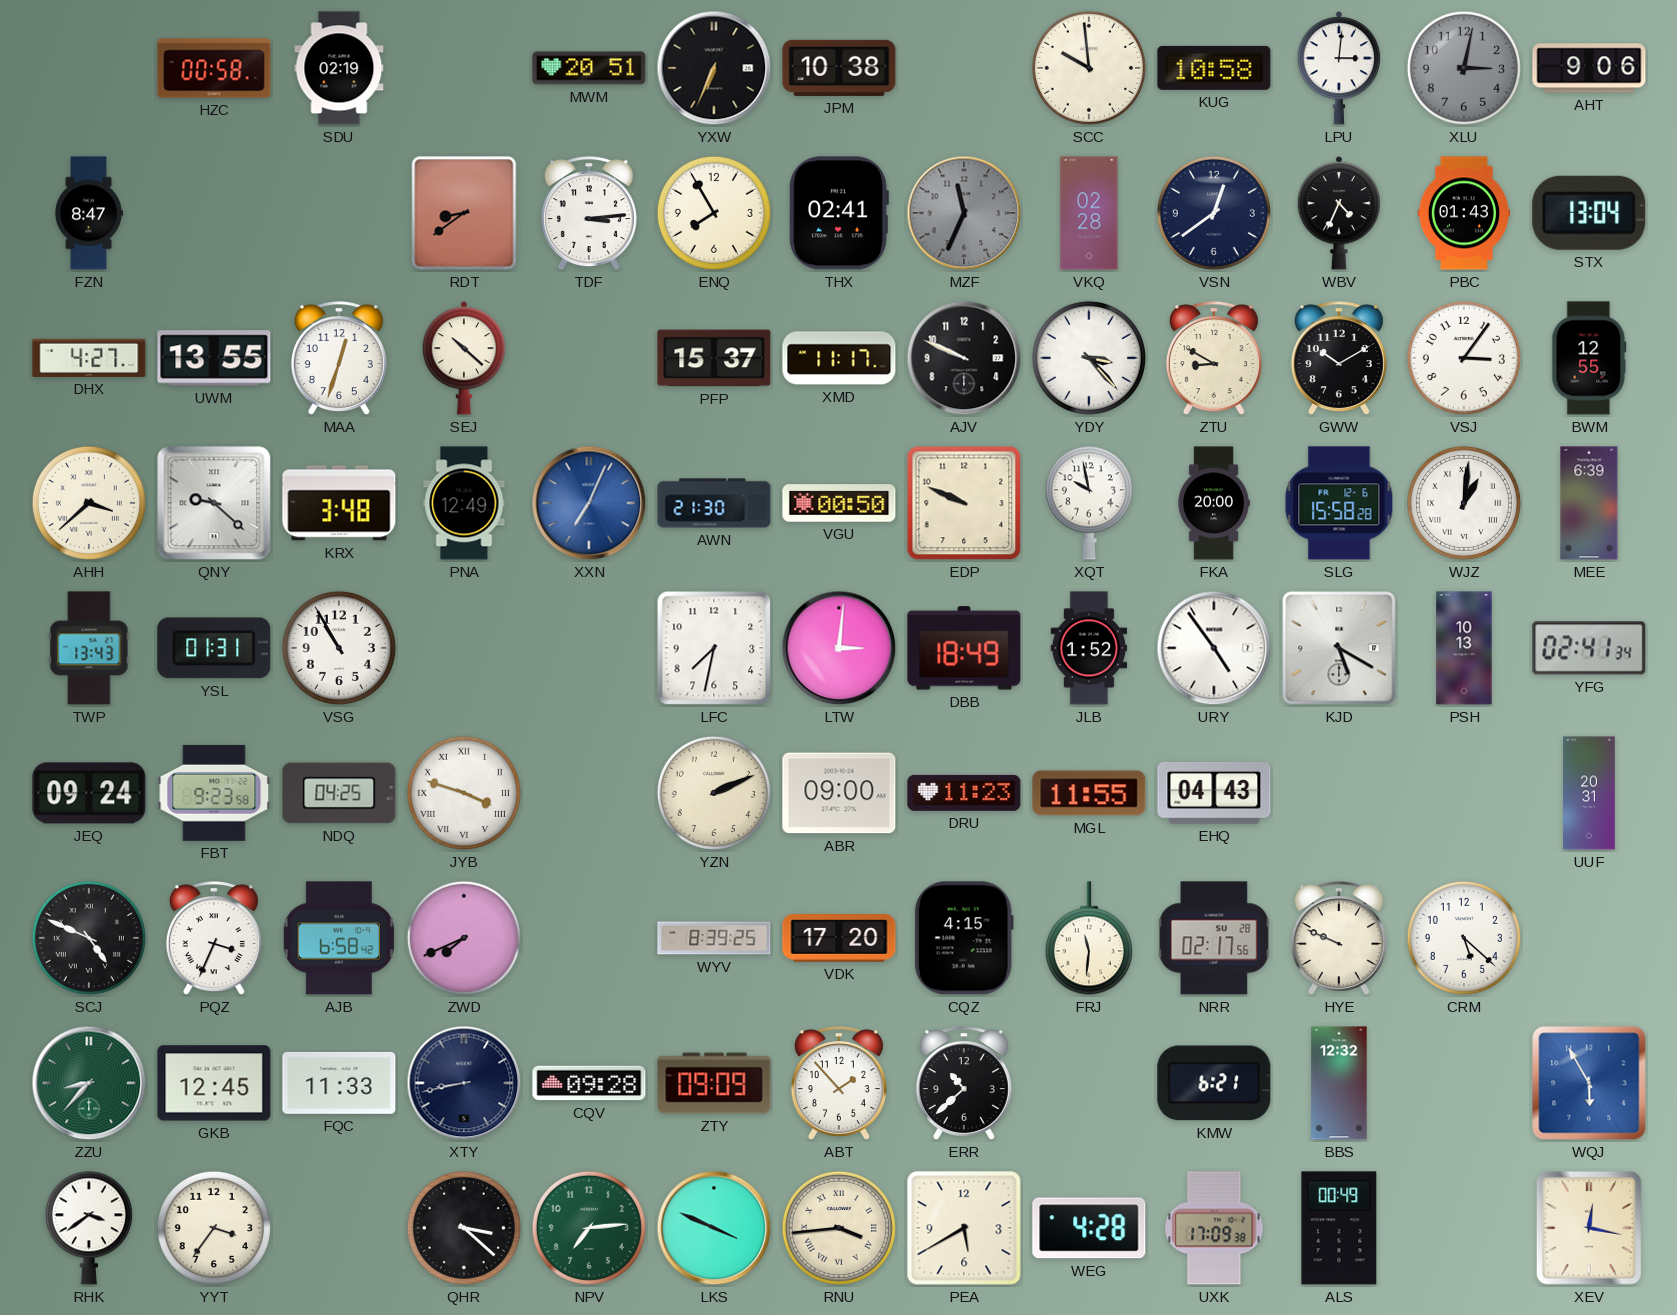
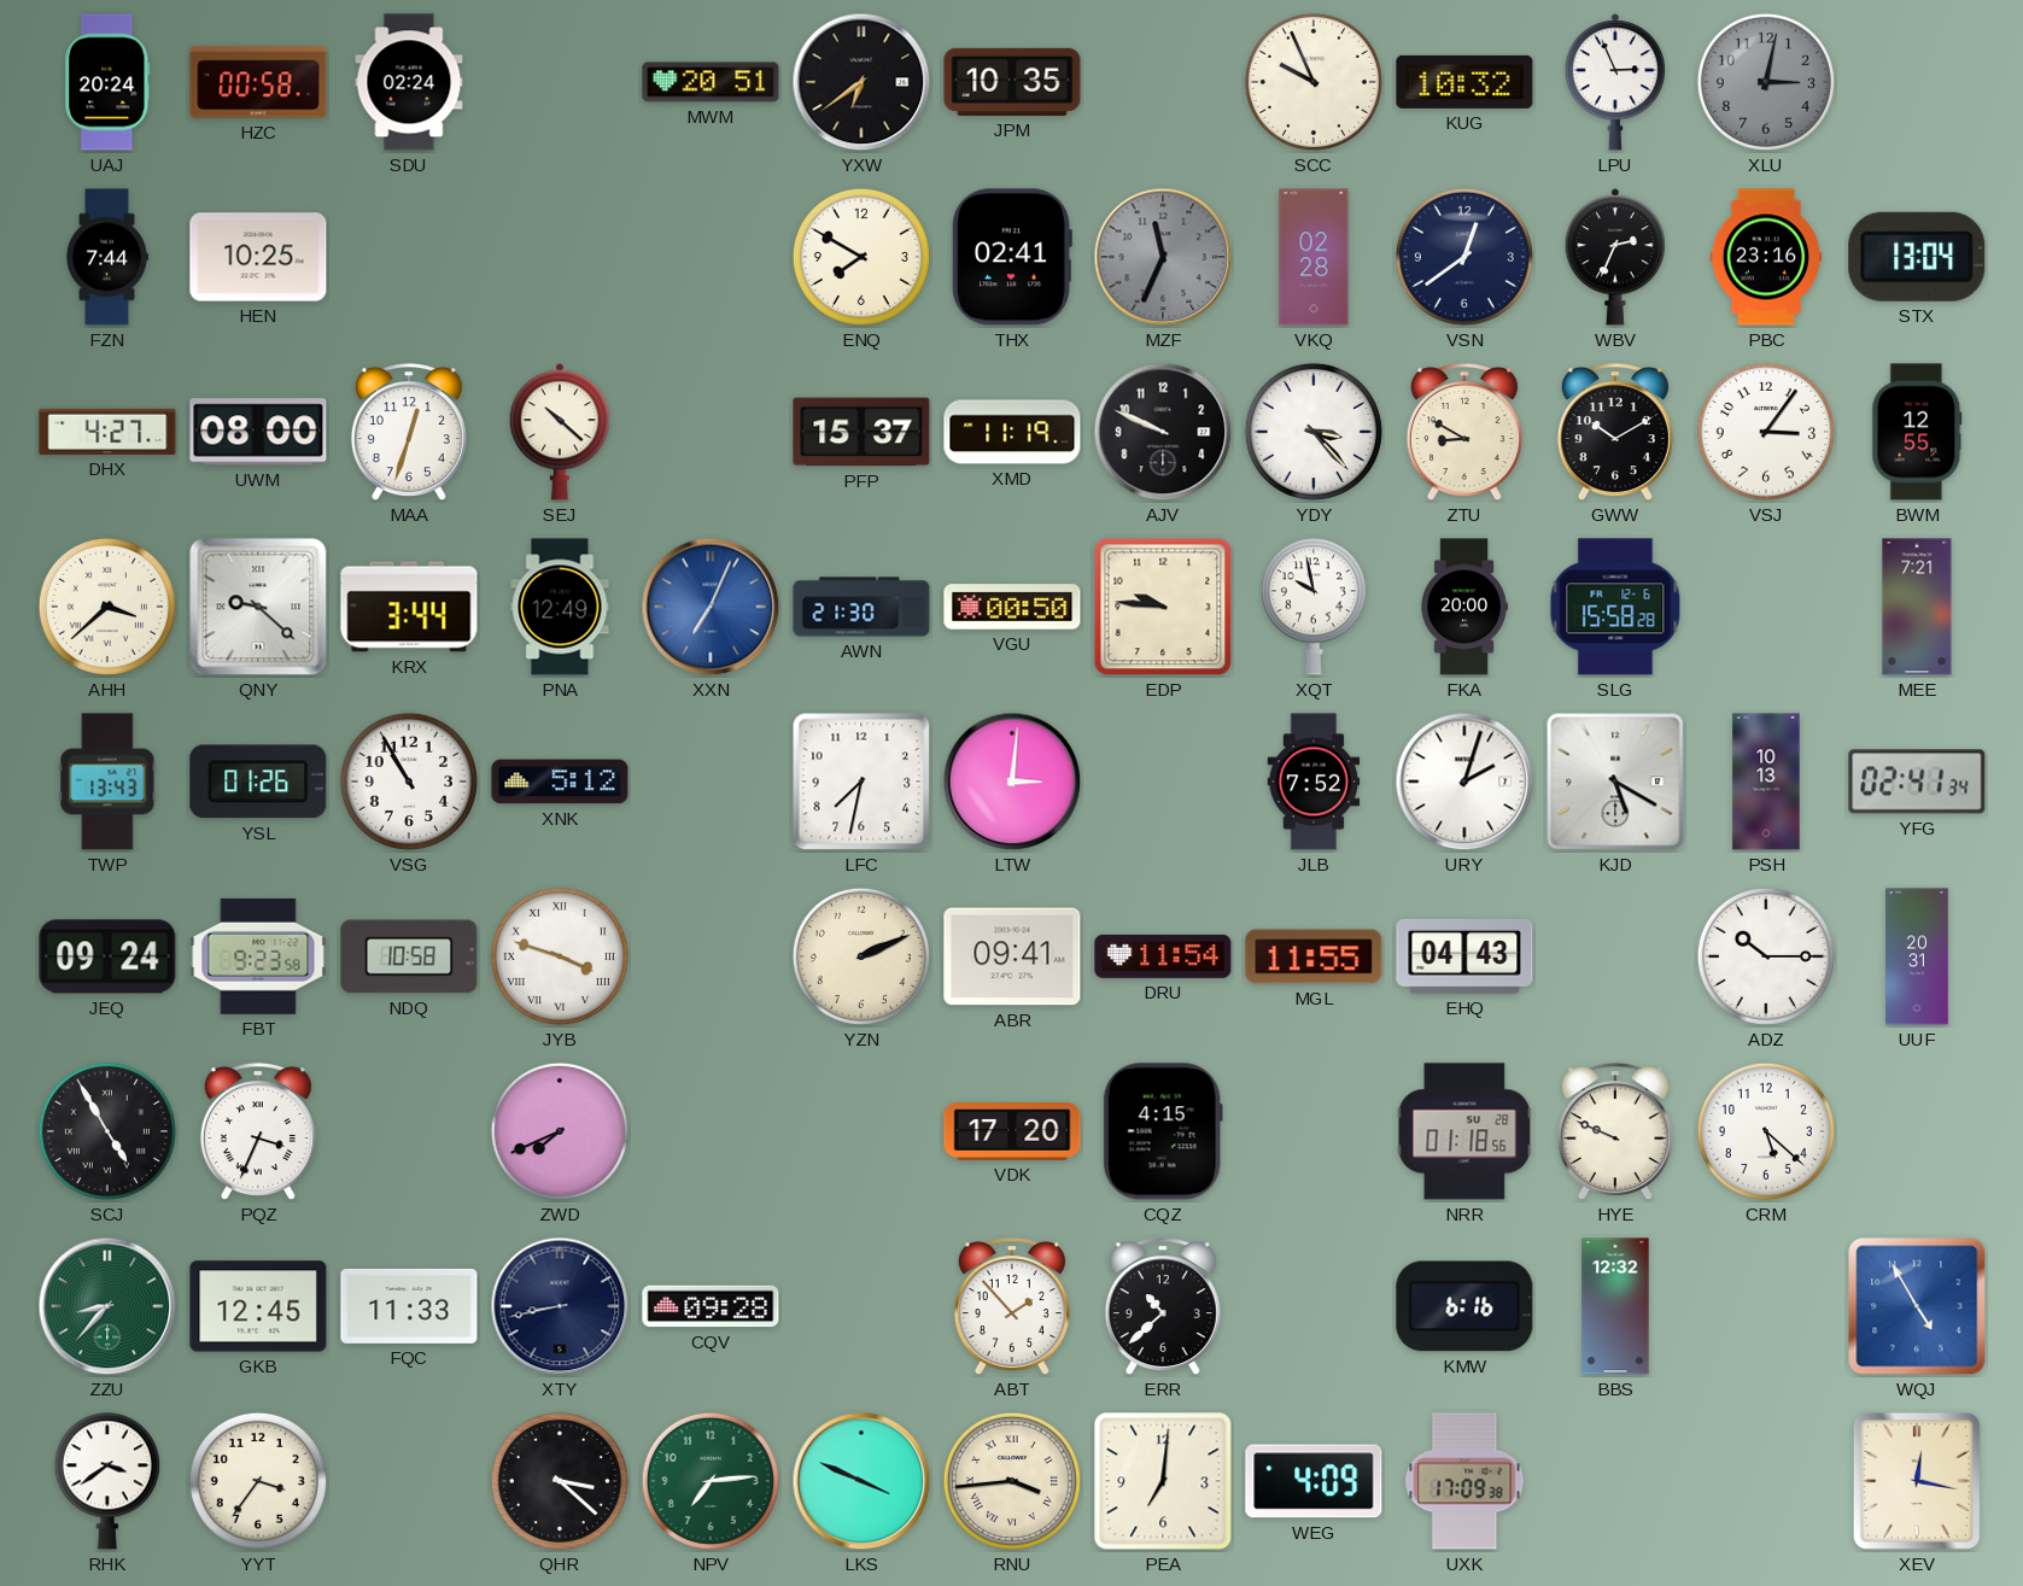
UAJ: none -> 20:24 (107, 82)
SDU: 02:19 -> 02:24 (409, 82)
YXW: 6:34 -> 6:39 (861, 82)
JPM: 10:38 -> 10:35 (1012, 82)
SCC: 9:59 -> 9:56 (1314, 82)
KUG: 10:58 -> 10:32 (1464, 82)
LPU: 3:01 -> 2:56 (1615, 82)
AHT: 9:06 -> none (1589, 68)
FZN: 8:47 -> 7:44 (106, 257)
HEN: none -> 10:25 (258, 257)
RDT: 8:39 -> none (464, 213)
TDF: 3:14 -> none (589, 214)
ENQ: 7:55 -> 7:50 (861, 257)
WBV: 4:34 -> 2:34 (1615, 257)
PBC: 01:43 -> 23:16 (1765, 257)
UWM: 13:55 -> 08:00 (258, 432)
XMD: 11:17 -> 11:19 (1012, 432)
KRX: 3:48 -> 3:44 (409, 607)
EDP: 9:49 -> 9:46 (1163, 607)
WJZ: 1:01 -> none (1464, 503)
MEE: 6:39 -> 7:21 (1917, 607)
YSL: 01:31 -> 01:26 (258, 782)
XNK: none -> 5:12 (560, 782)
DBB: 18:49 -> none (964, 648)
JLB: 1:52 -> 7:52 (1314, 782)
URY: 4:54 -> 2:03 (1464, 782)
NDQ: 04:25 -> 10:58 (409, 956)
ABR: 09:00 -> 09:41 (1012, 956)
DRU: 11:23 -> 11:54 (1163, 956)
ADZ: none -> 10:15 (1766, 956)
SCJ: 4:49 -> 4:55 (107, 1131)
AJB: 6:58 -> none (339, 938)
WYV: 8:39 -> none (714, 938)
FRJ: 11:31 -> none (1089, 938)
NRR: 02:17 -> 01:18 (1464, 1131)
ZTY: 09:09 -> none (714, 1083)
KMW: 6:21 -> 6:16 (1464, 1306)
WQJ: 5:55 -> 4:55 (1917, 1306)
PEA: 5:40 -> 7:01 (1163, 1481)
WEG: 4:28 -> 4:09 (1314, 1481)
ALS: 00:49 -> none (1339, 1228)
